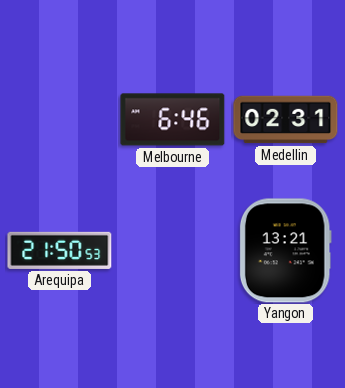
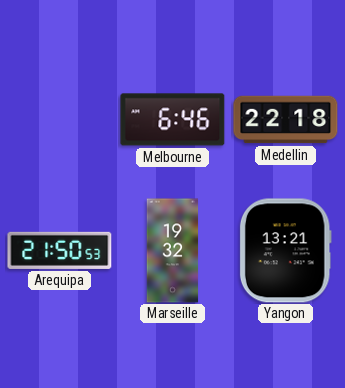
Medellin: 02:31 -> 22:18 (286, 120)
Marseille: none -> 19:32 (173, 251)
